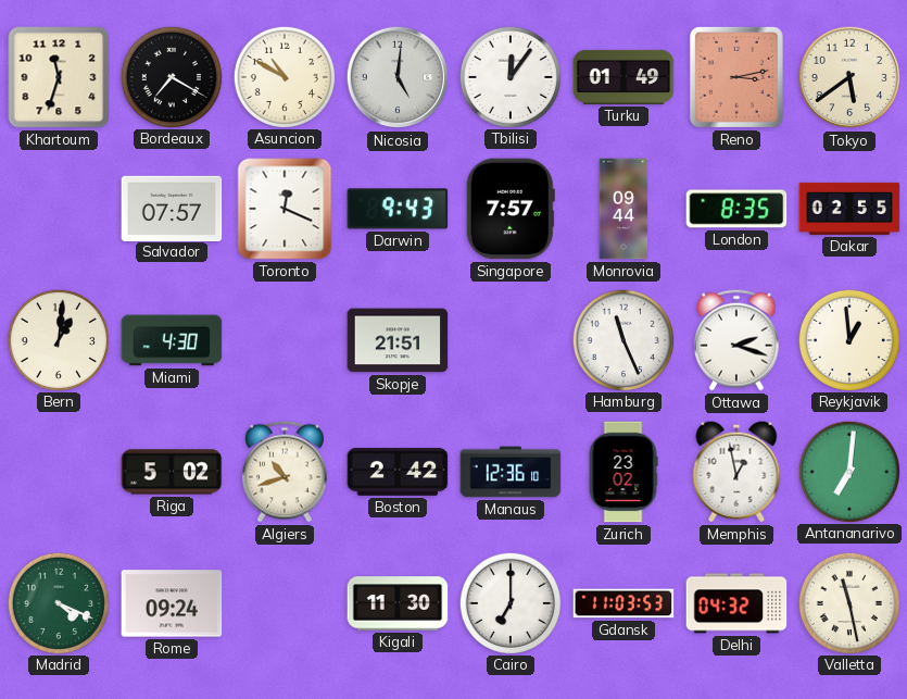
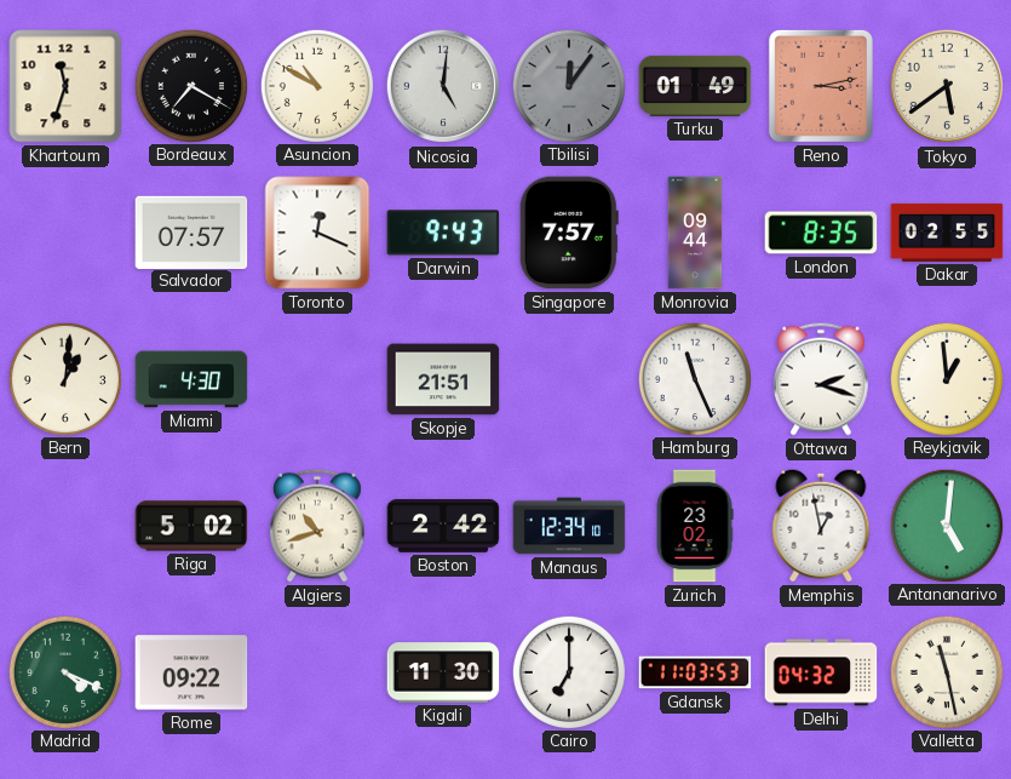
Tbilisi dial: white -> grey (568, 85)
Manaus: 12:36 -> 12:34 (569, 526)
Antananarivo: 7:01 -> 5:01 (946, 525)
Rome: 09:24 -> 09:22 (191, 672)
